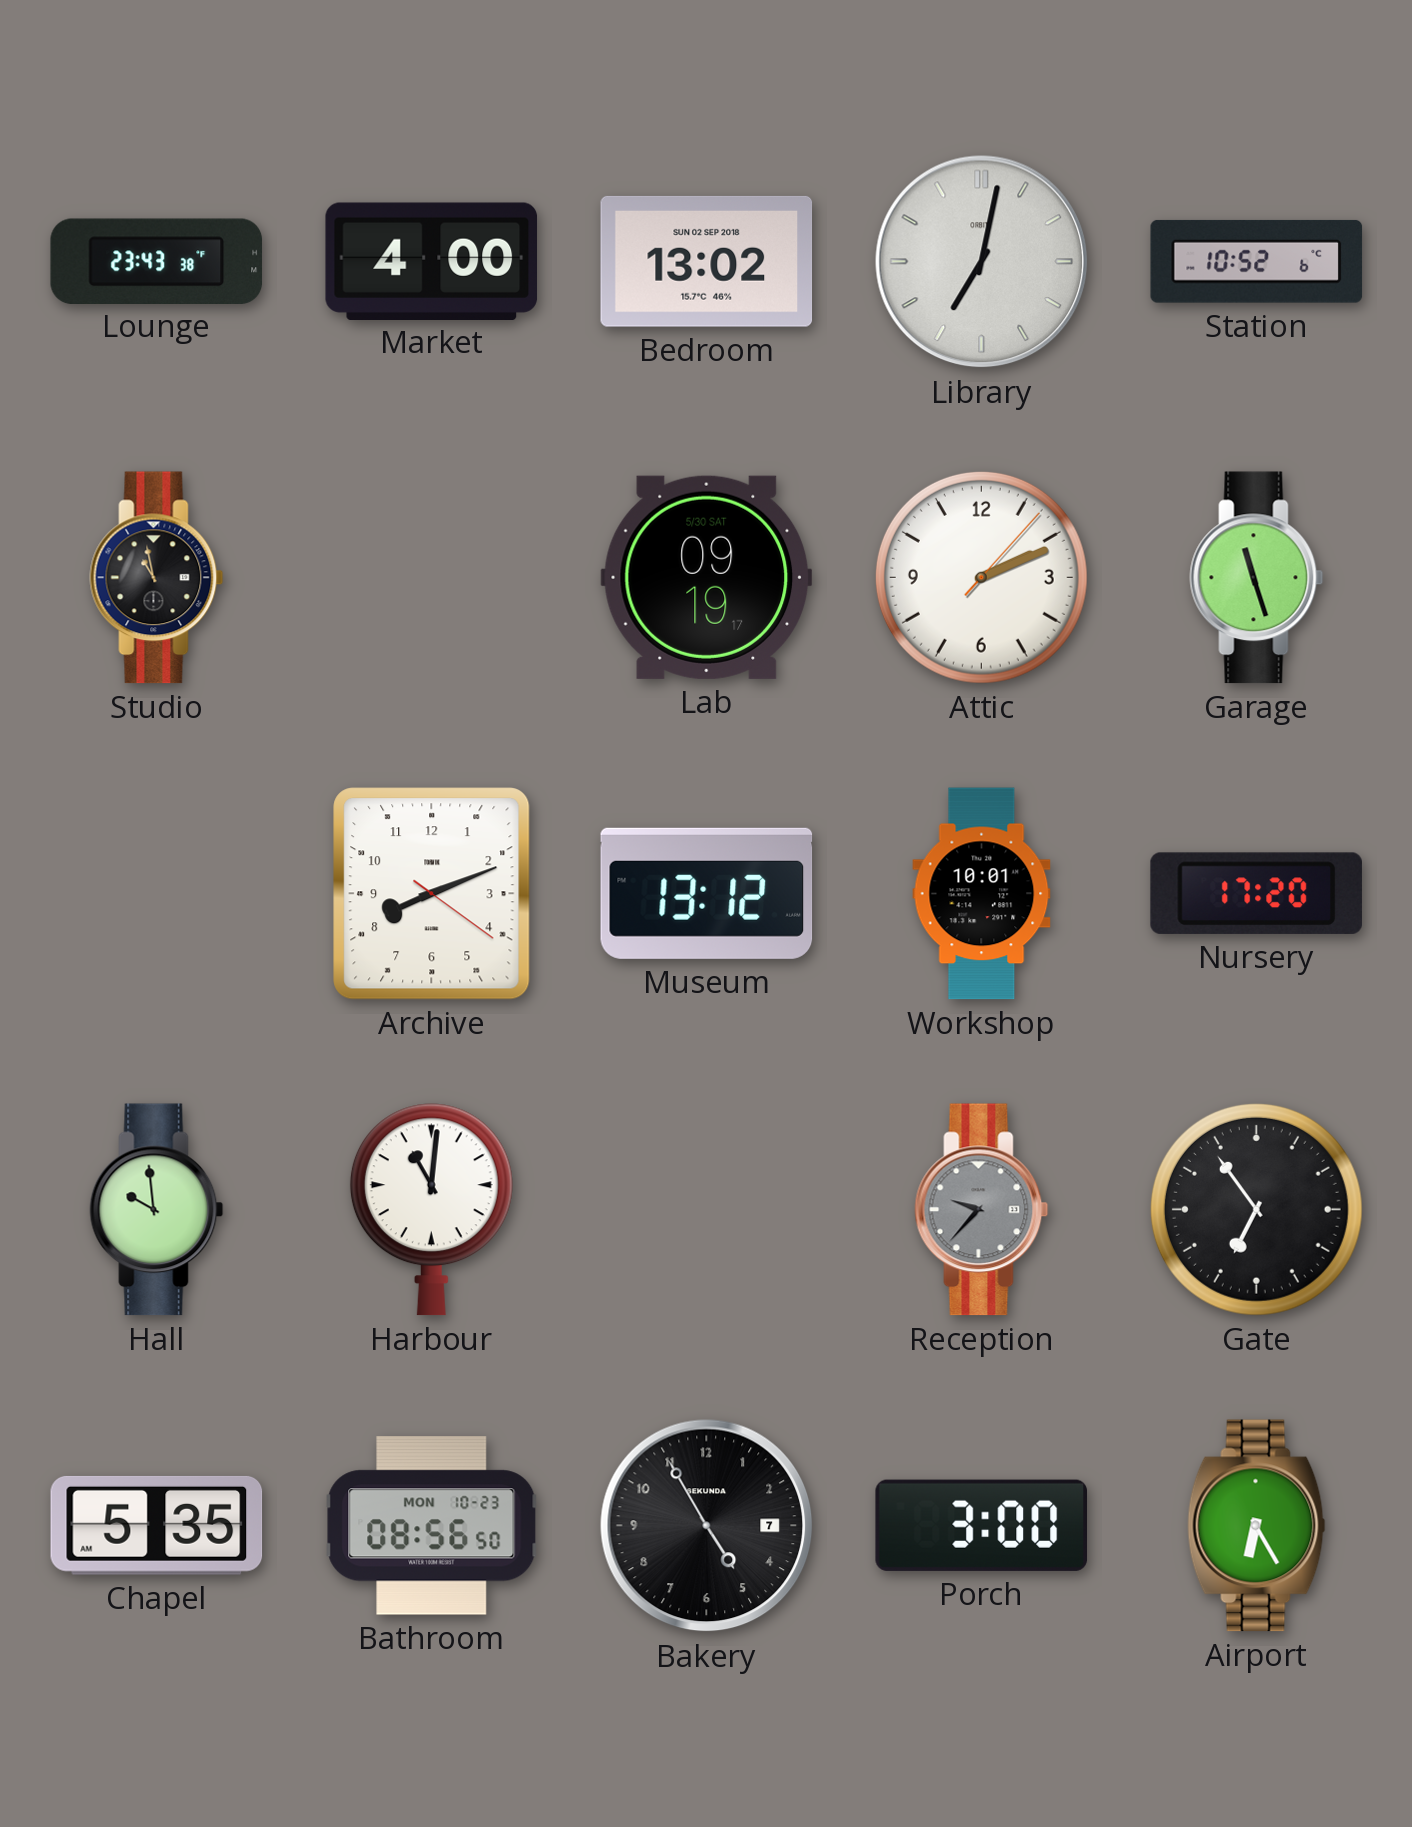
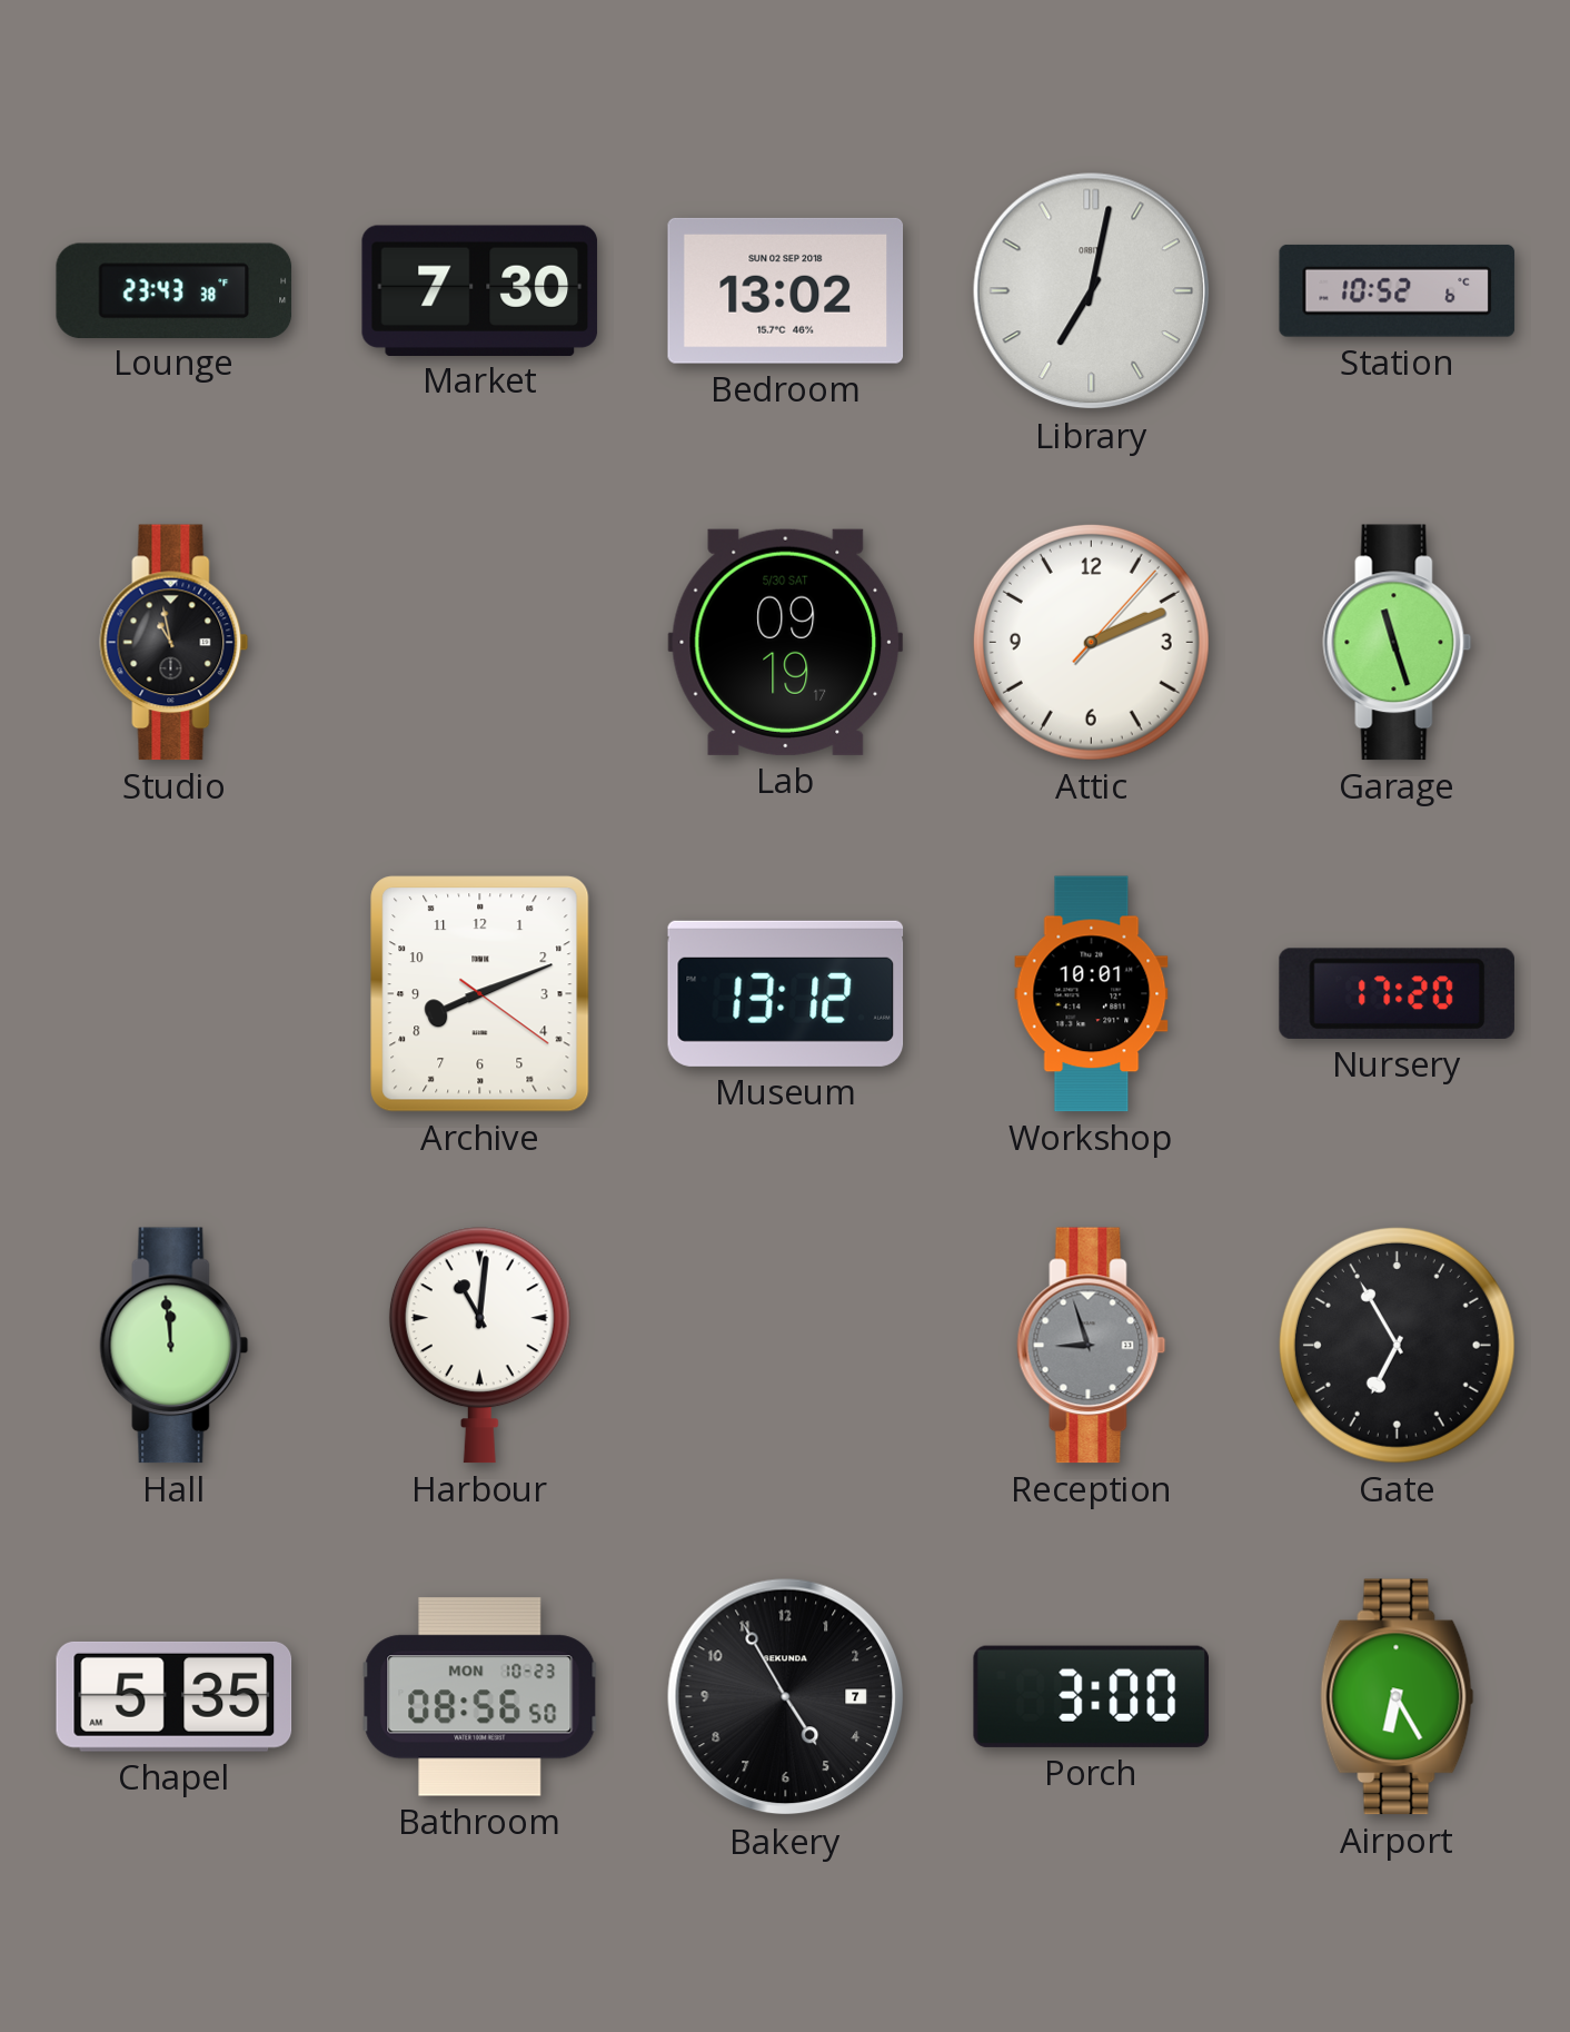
Market: 4:00 -> 7:30 (480, 290)
Hall: 9:59 -> 11:59 (175, 1346)
Reception: 9:37 -> 8:57 (1092, 1346)
Gate: 6:54 -> 6:55 (1397, 1345)
